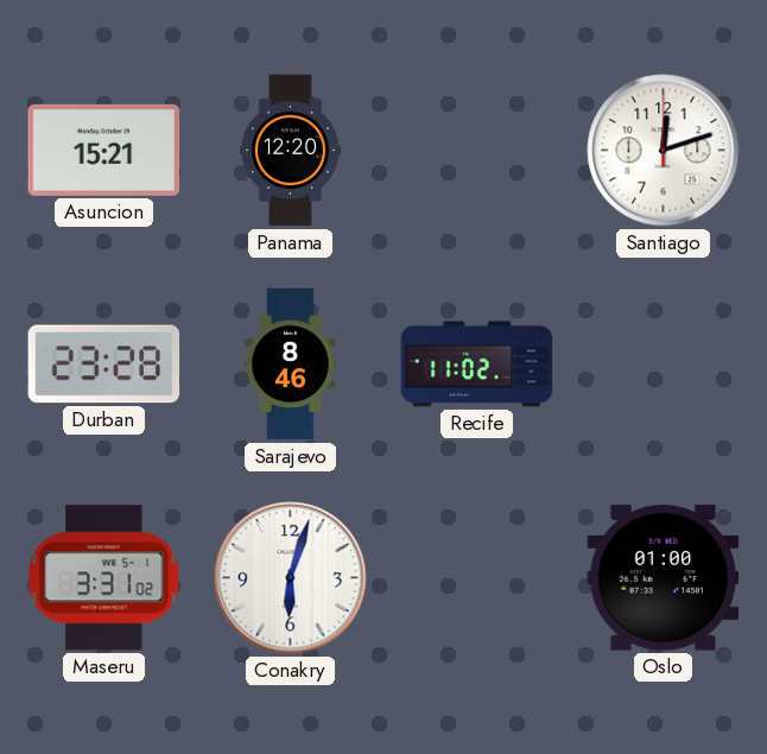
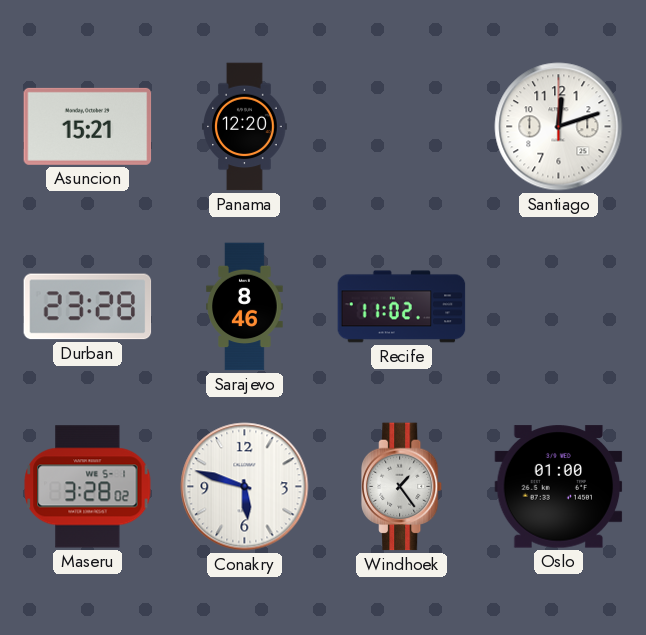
Maseru: 3:31 -> 3:28 (88, 487)
Conakry: 6:03 -> 5:48 (245, 487)
Windhoek: none -> 1:24 (403, 487)
